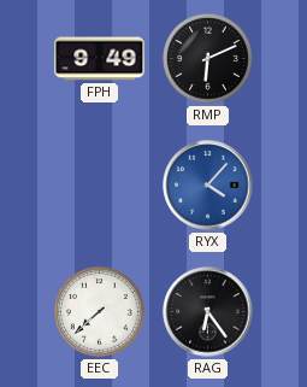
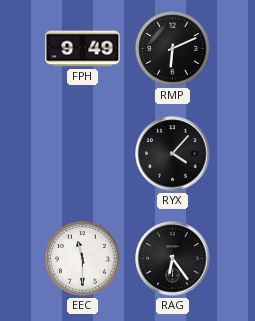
RYX dial: blue -> black (173, 154)
EEC: 7:38 -> 11:30 (83, 259)
